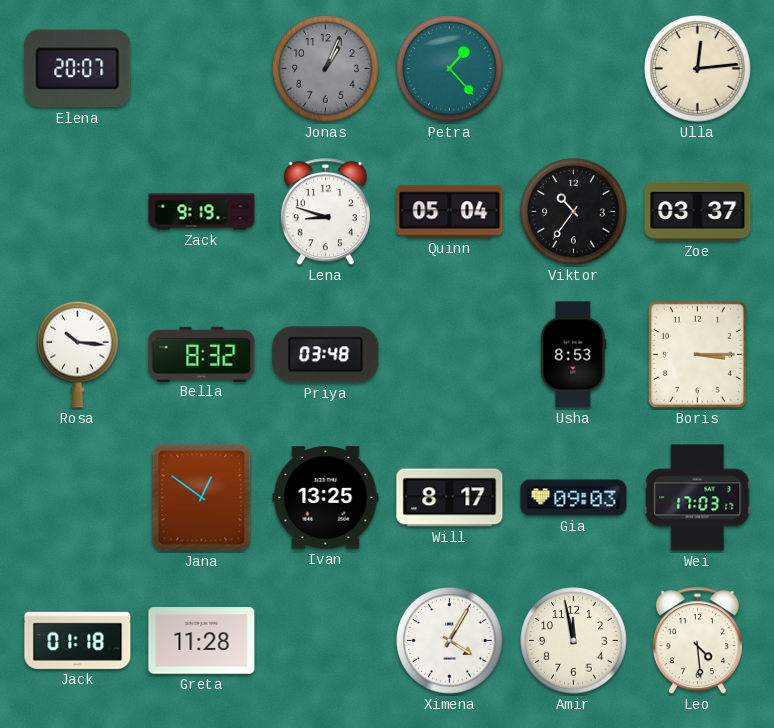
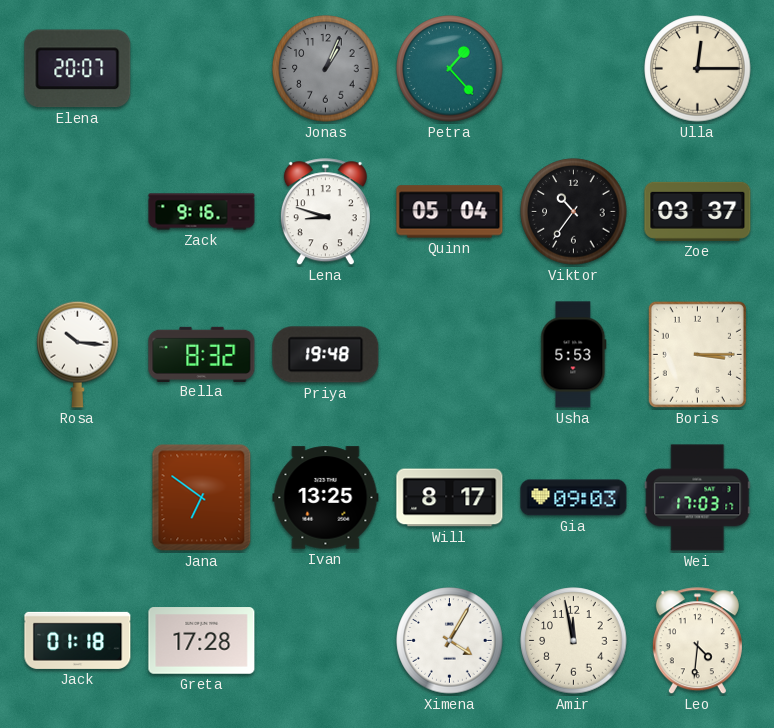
Ulla: 12:14 -> 12:15 (698, 69)
Zack: 9:19 -> 9:16 (202, 212)
Priya: 03:48 -> 19:48 (326, 355)
Usha: 8:53 -> 5:53 (574, 355)
Jana: 12:51 -> 6:51 (202, 498)
Greta: 11:28 -> 17:28 (202, 641)
Leo: 4:29 -> 4:31 (697, 641)
